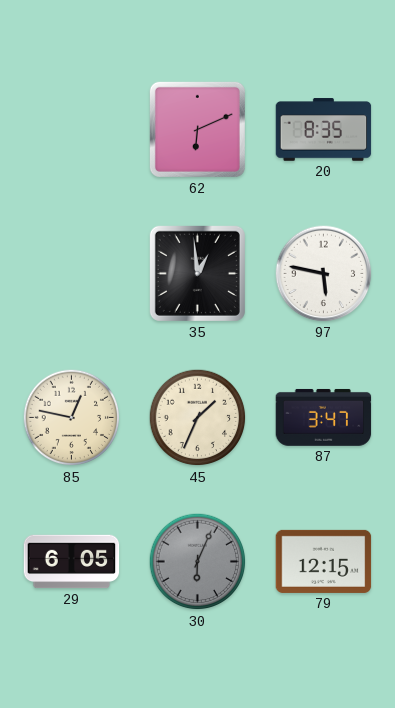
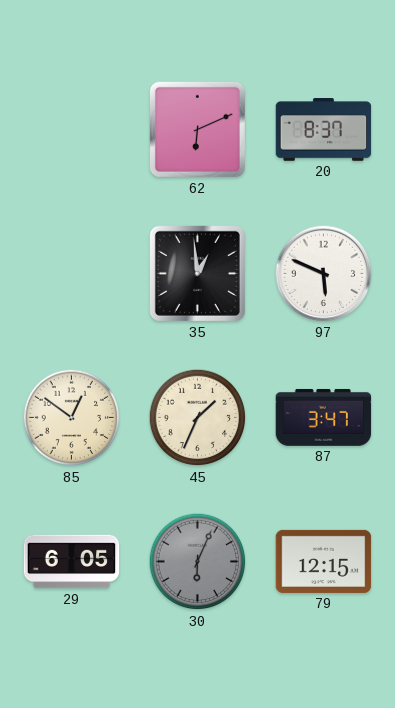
20: 8:35 -> 8:37 (324, 130)
97: 5:47 -> 5:49 (324, 274)
85: 12:47 -> 12:51 (72, 418)
